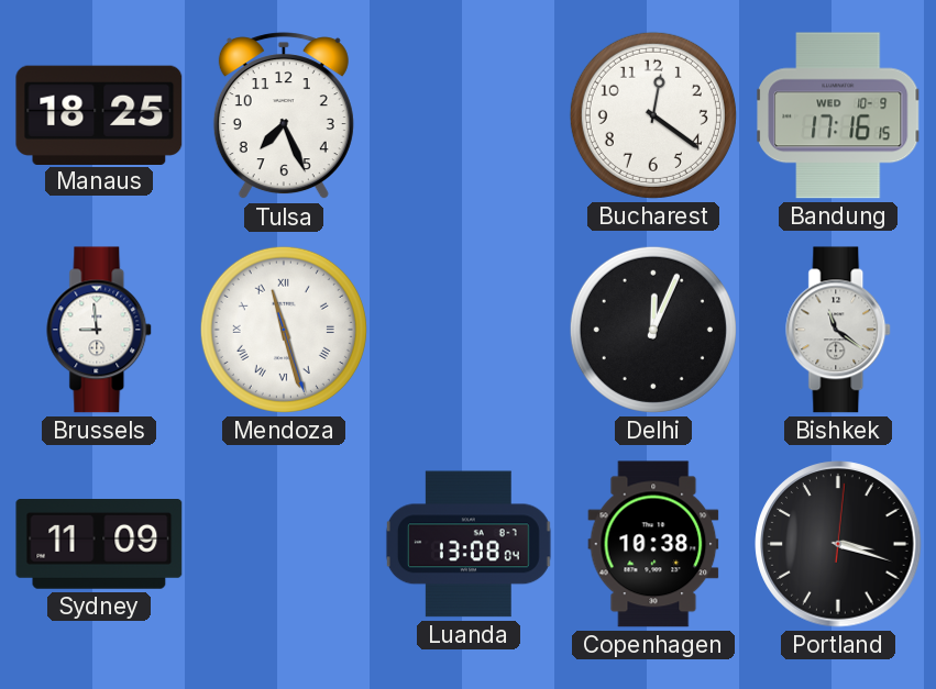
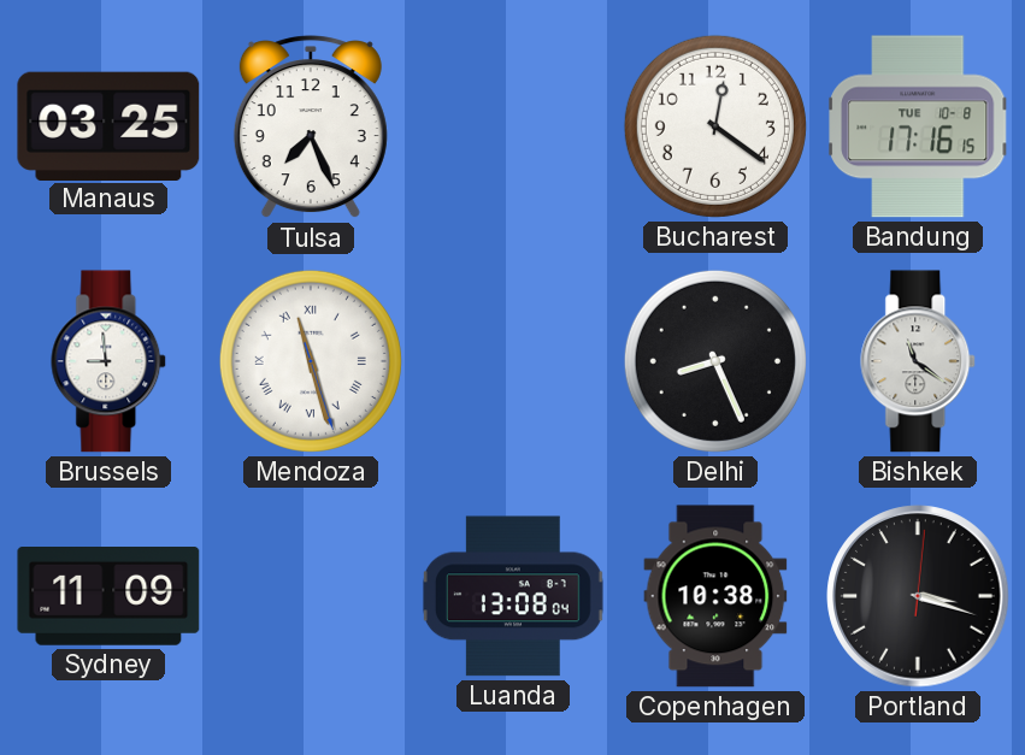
Manaus: 18:25 -> 03:25 (108, 125)
Bandung date: WED 10-9 -> TUE 10-8 (919, 126)
Delhi: 12:04 -> 8:26 (715, 361)
